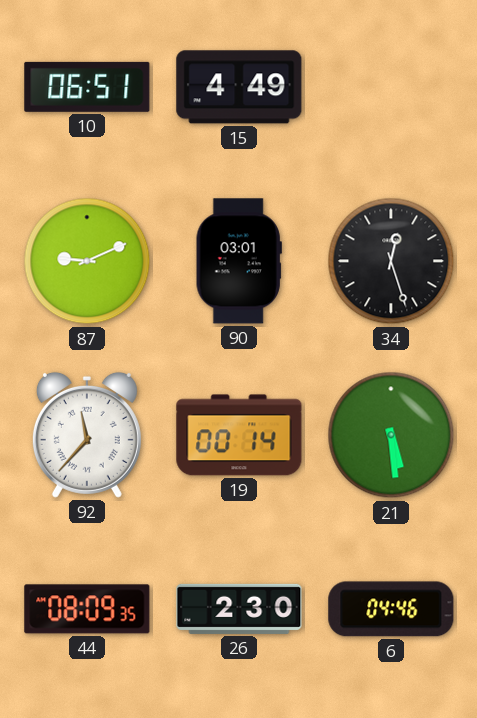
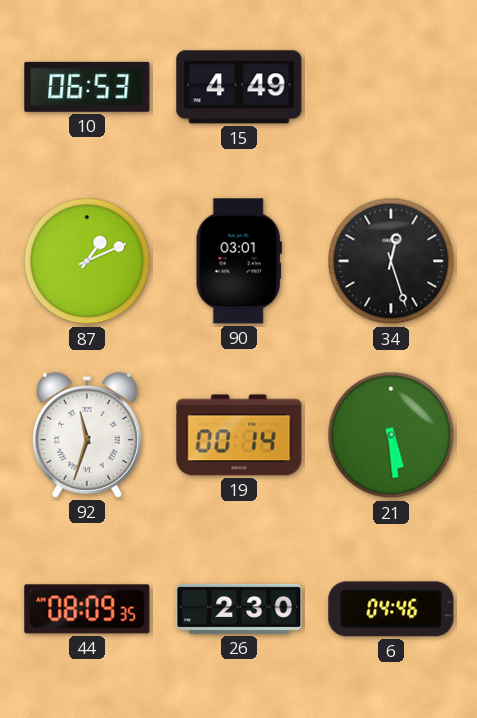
10: 06:51 -> 06:53 (87, 87)
87: 9:11 -> 1:11 (87, 261)
92: 11:37 -> 11:33 (87, 435)
